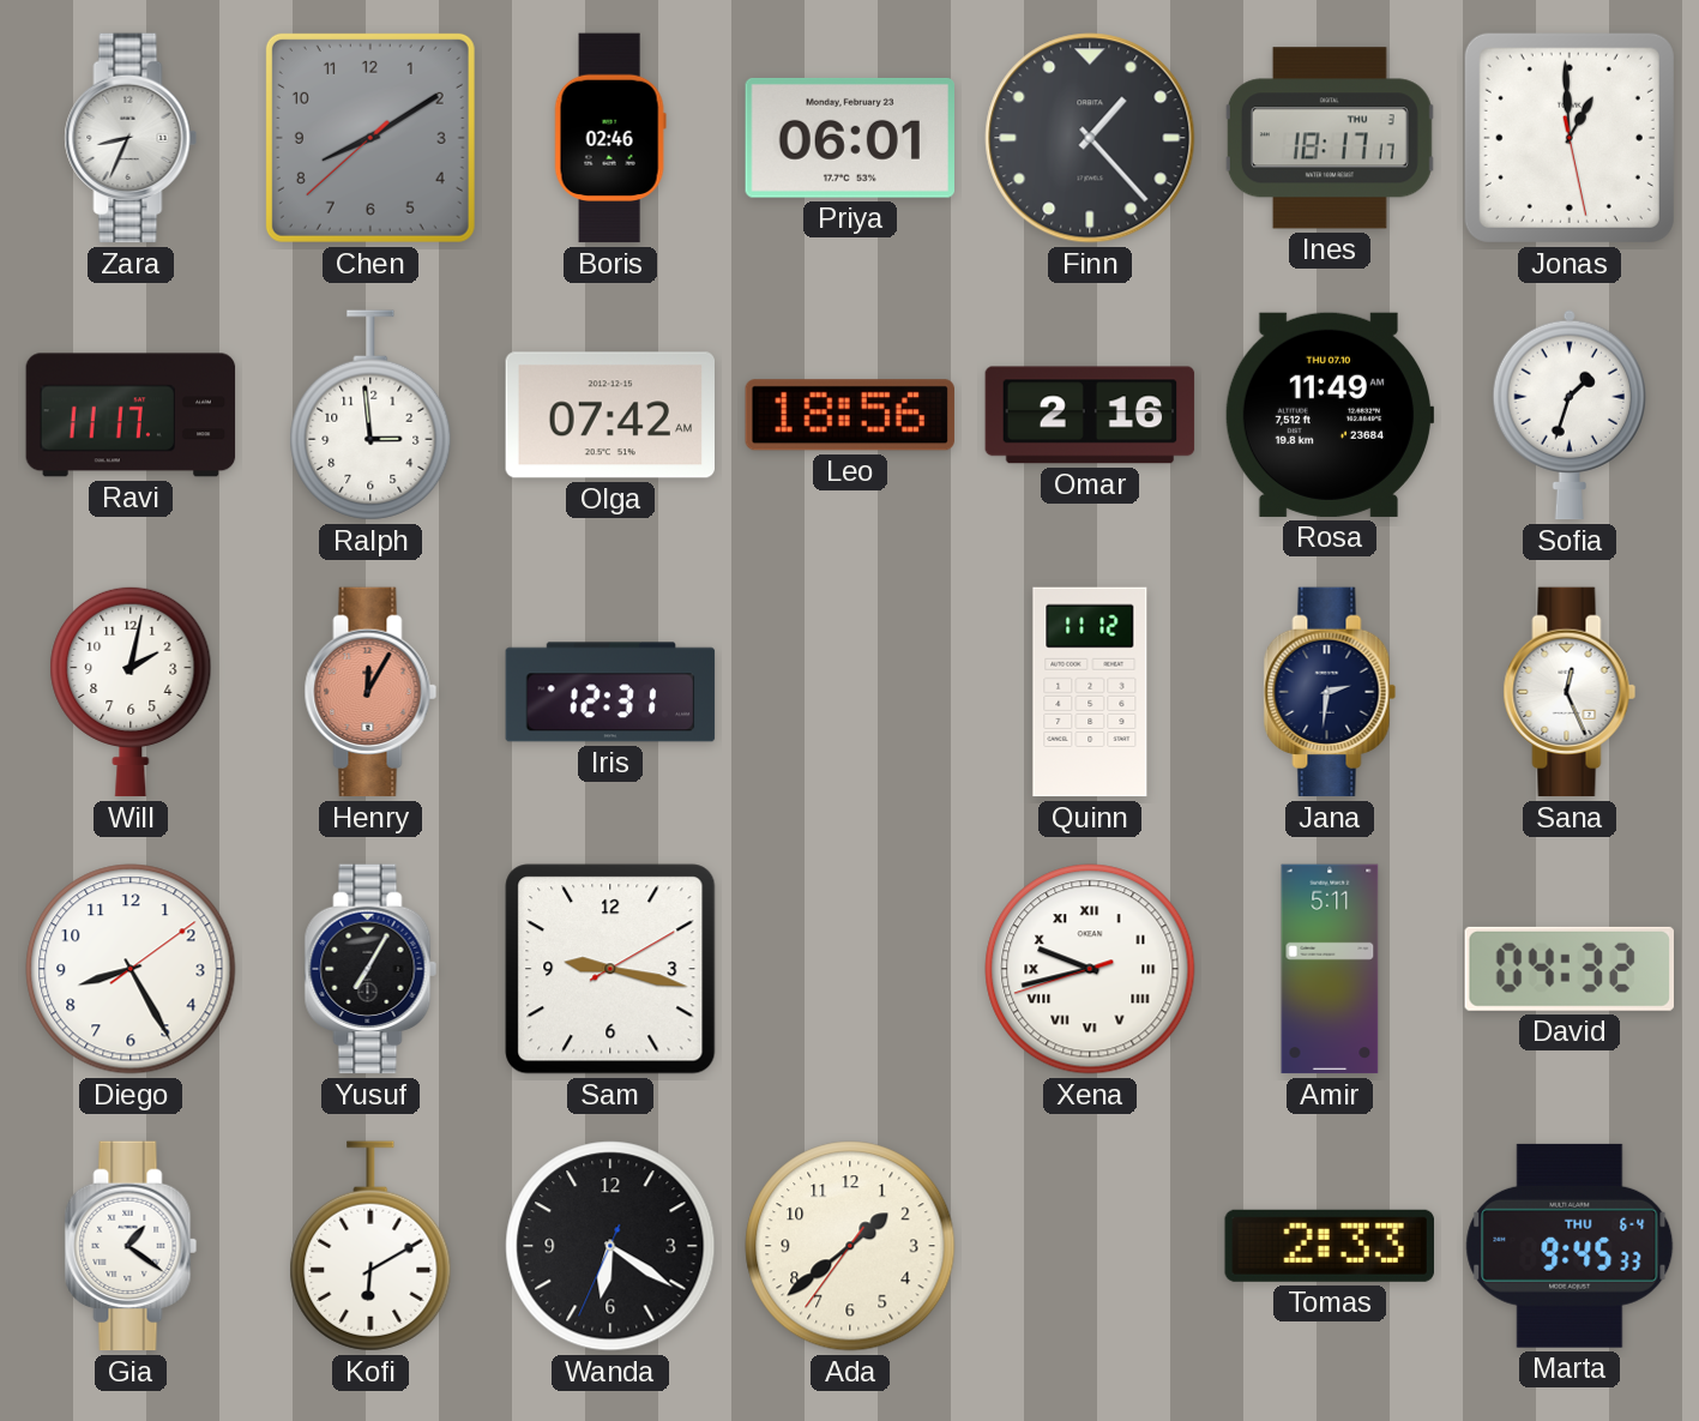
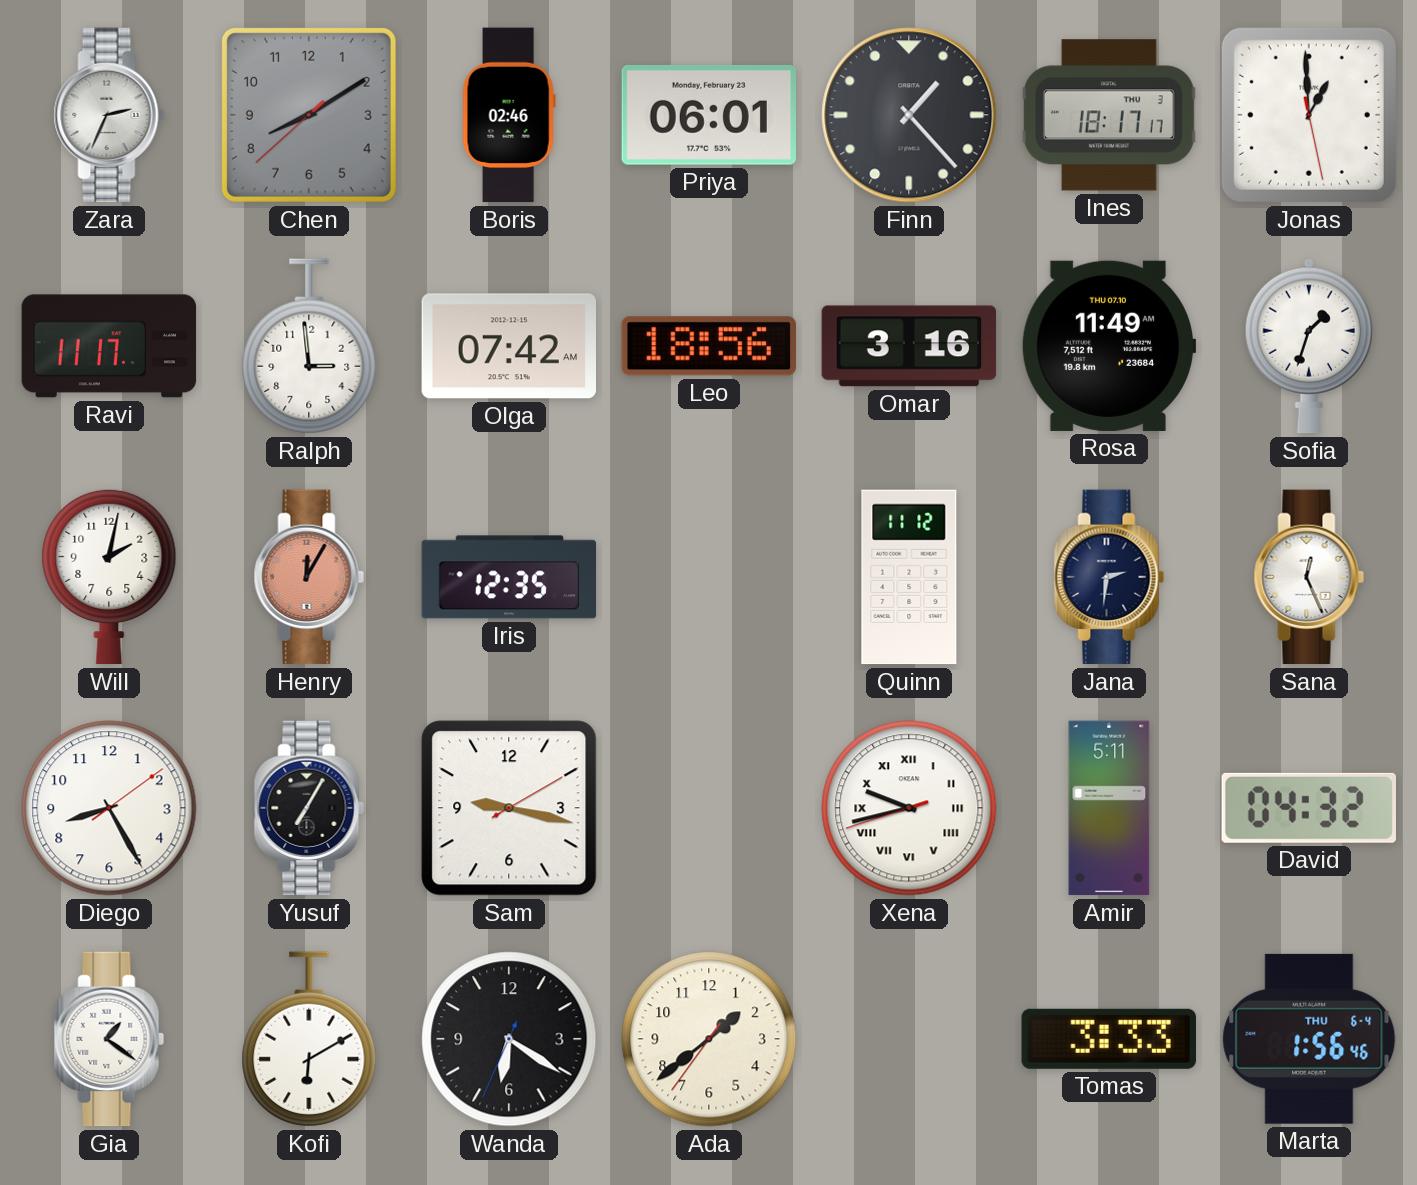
Zara: 8:34 -> 2:34 (109, 115)
Omar: 2:16 -> 3:16 (909, 346)
Iris: 12:31 -> 12:35 (509, 577)
Tomas: 2:33 -> 3:33 (1109, 1039)
Marta: 9:45 -> 1:56 (1309, 1039)
